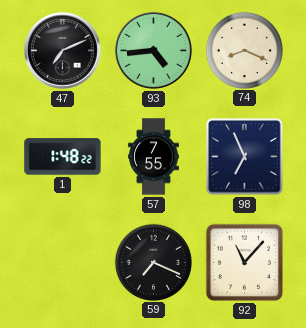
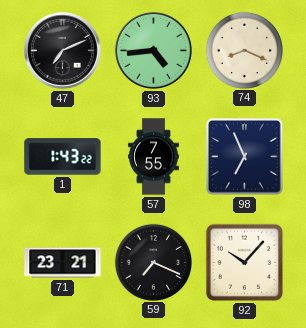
1: 1:48 -> 1:43 (63, 157)
71: none -> 23:21 (63, 263)
92: 11:07 -> 10:07 (245, 263)
